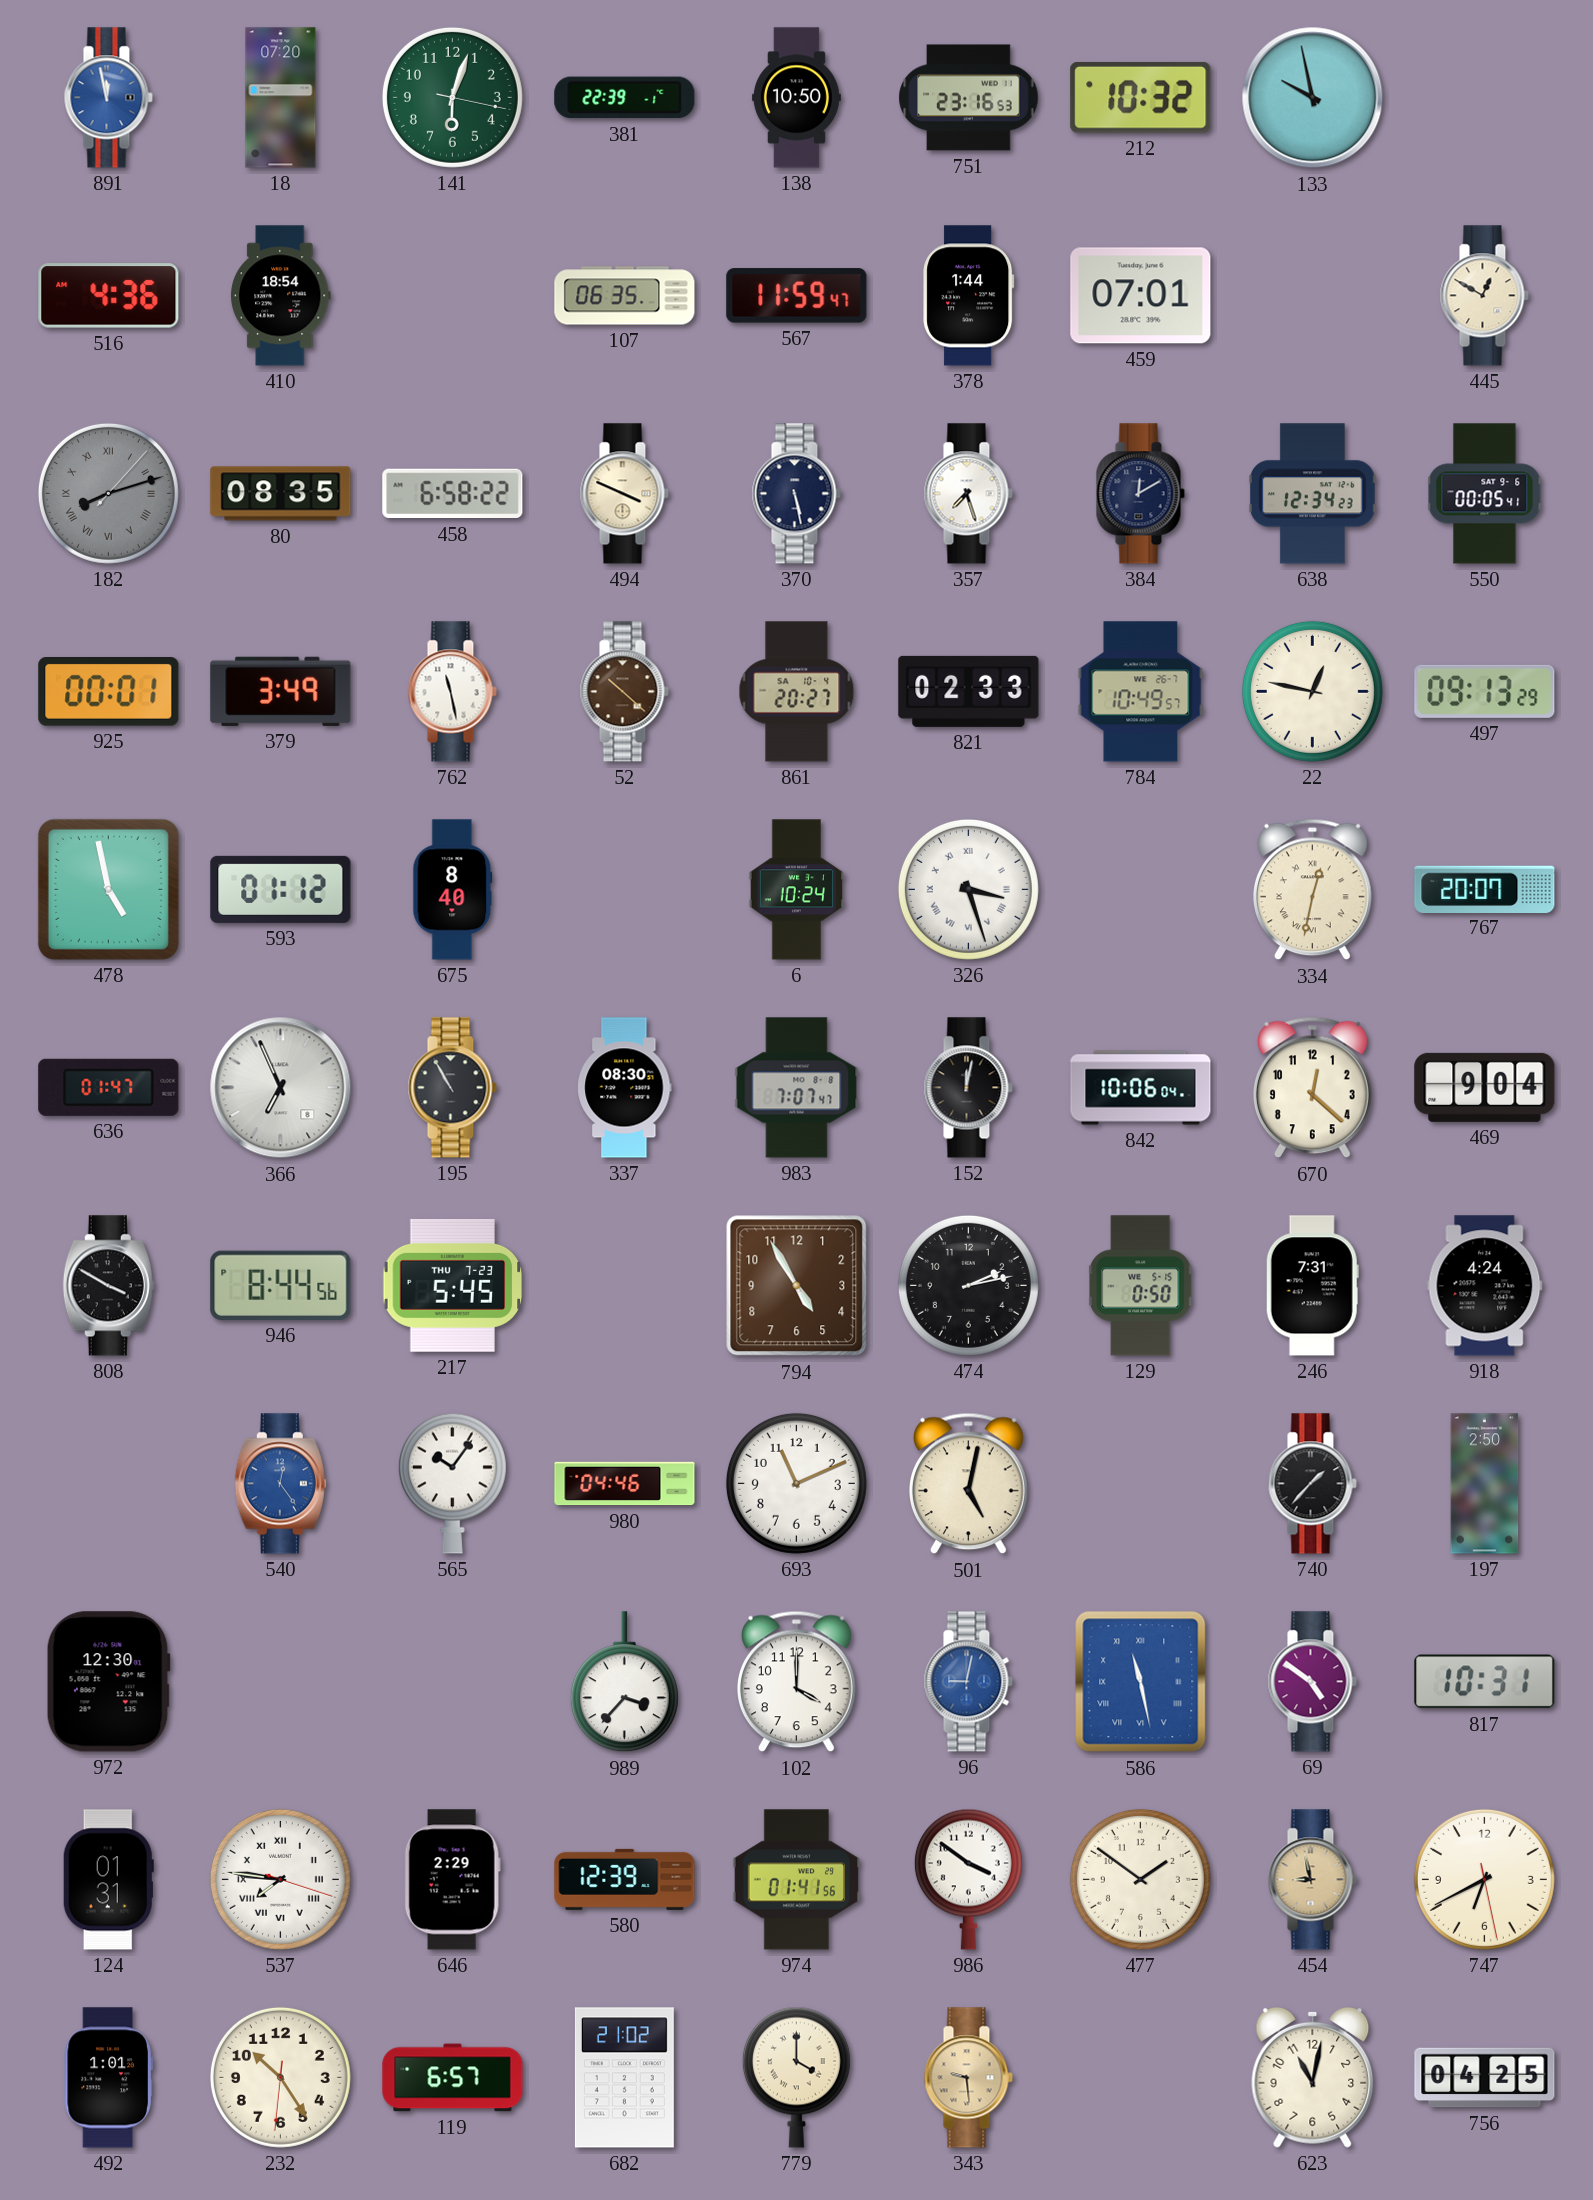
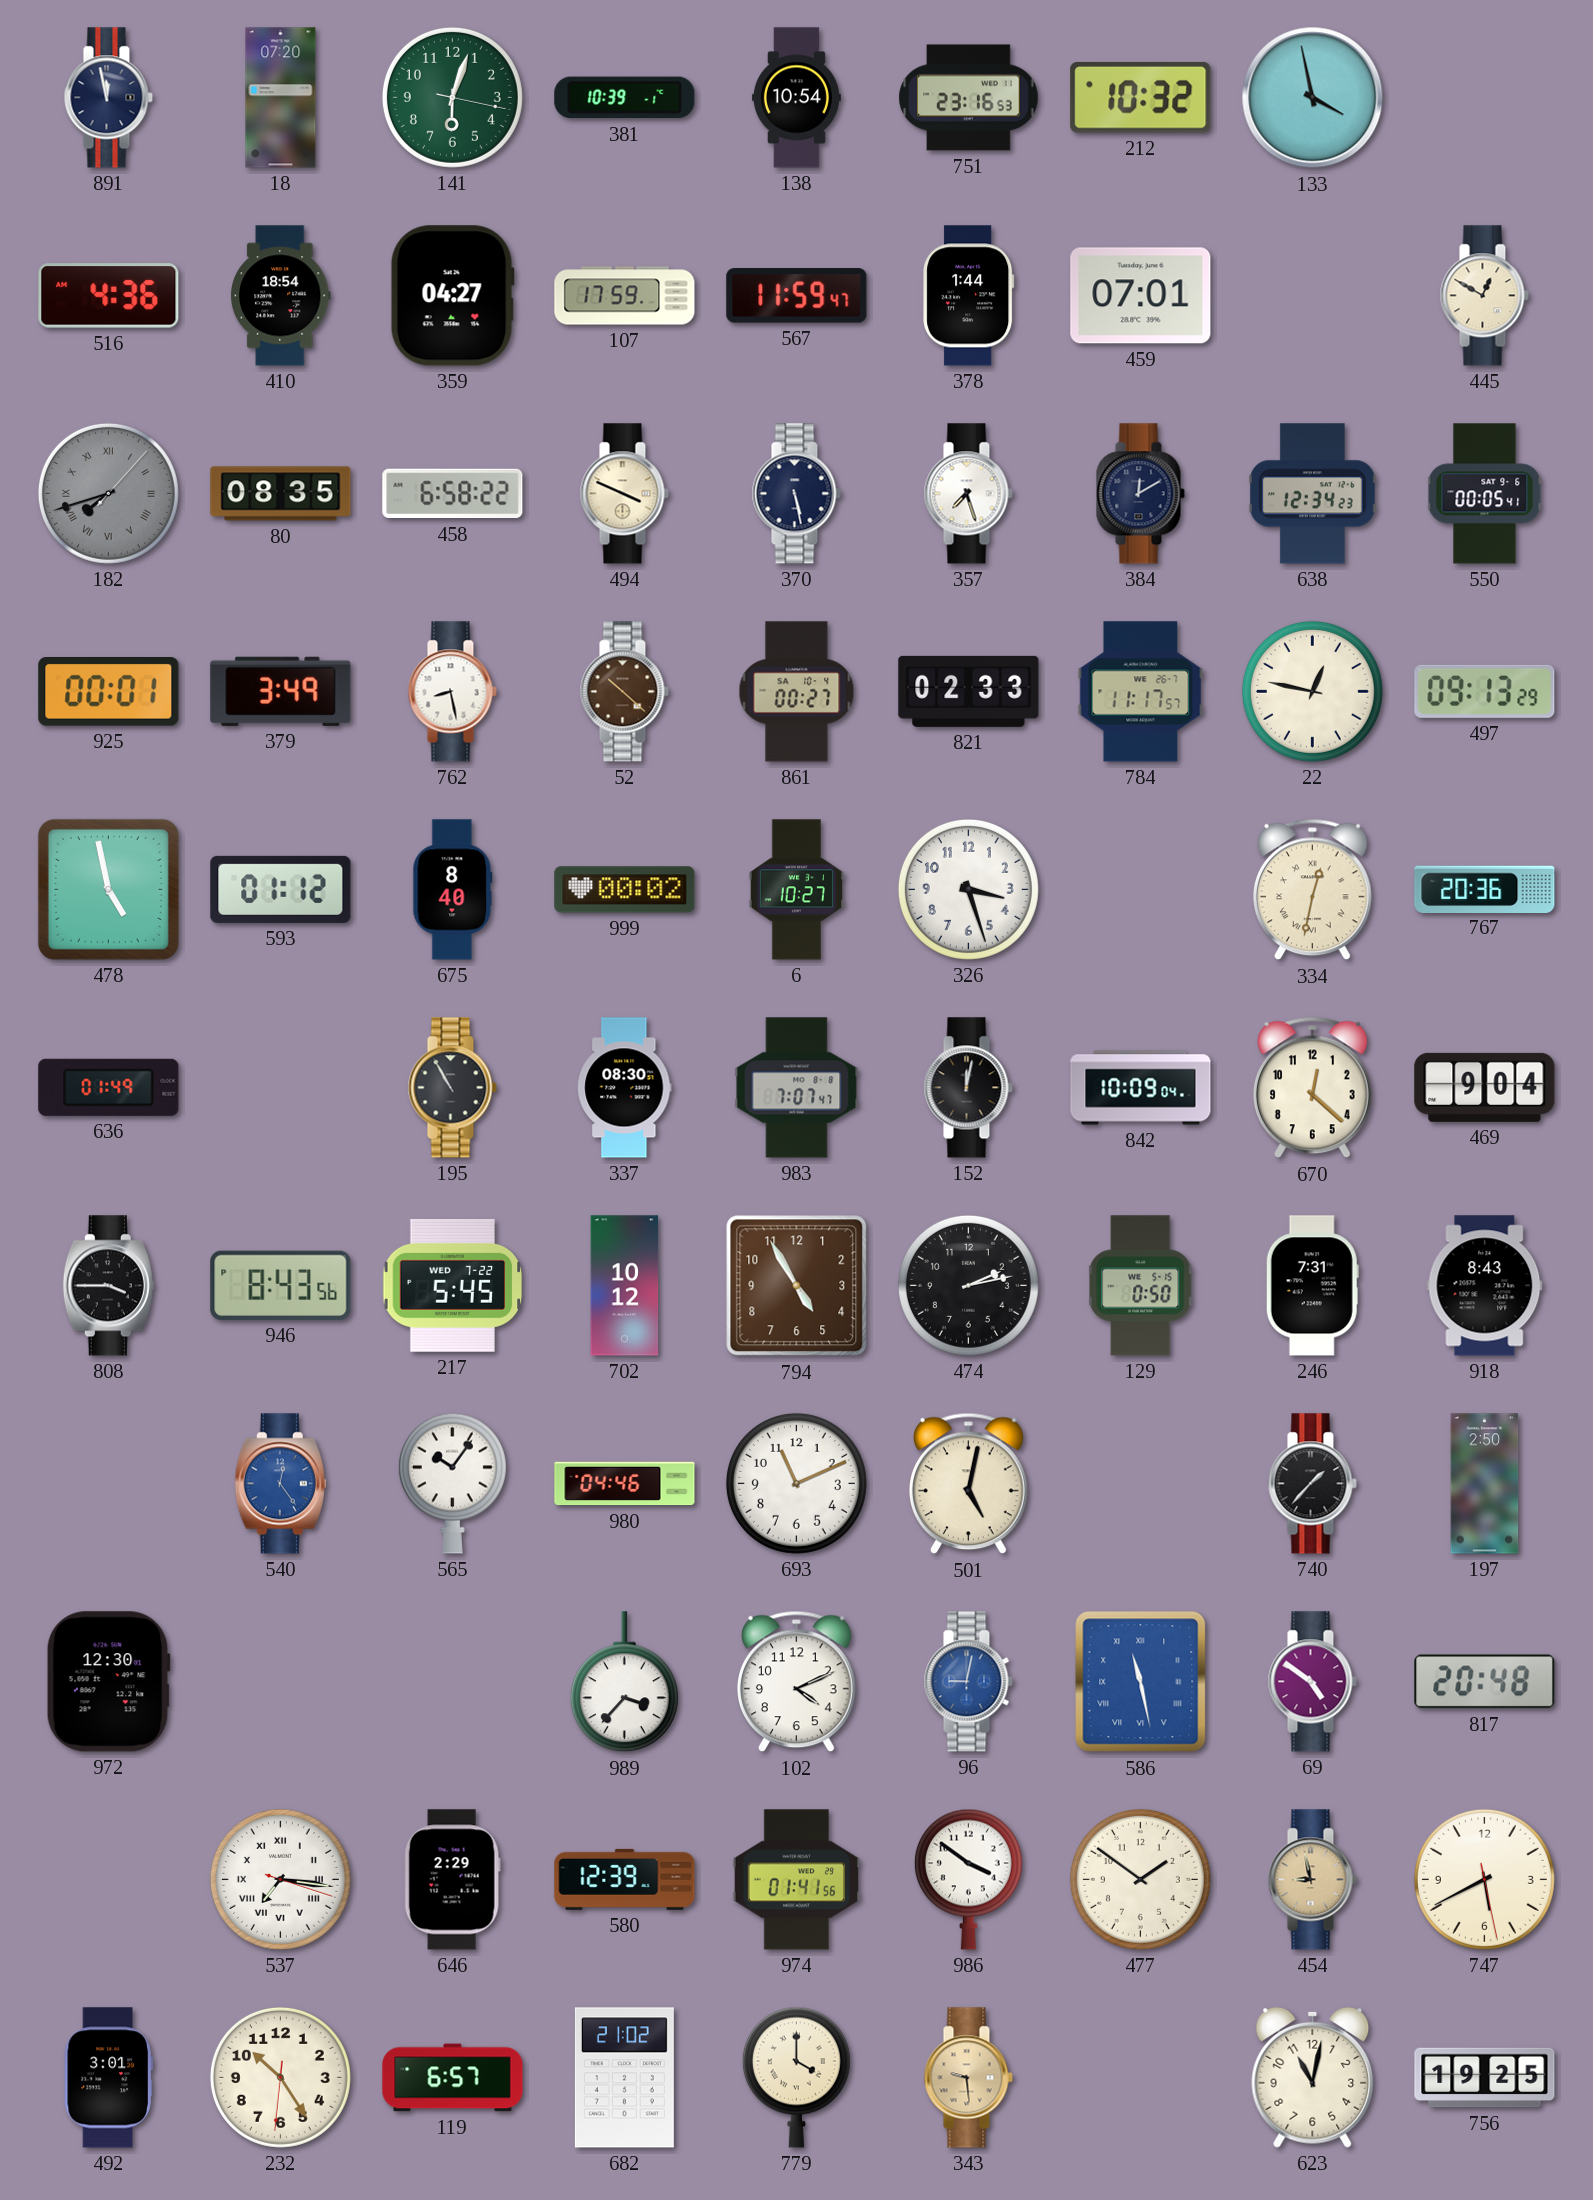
891 dial: blue -> navy (108, 98)
381: 22:39 -> 10:39 (625, 98)
138: 10:50 -> 10:54 (796, 98)
133: 9:58 -> 3:58 (1313, 98)
359: none -> 04:27 (452, 296)
107: 06:35 -> 17:59 (625, 296)
182: 8:12 -> 7:42 (108, 493)
762: 11:28 -> 8:28 (452, 692)
861: 20:27 -> 00:27 (797, 692)
784: 10:49 -> 11:17 (1141, 692)
999: none -> 00:02 (625, 890)
6: 10:24 -> 10:27 (796, 890)
326 numerals: Roman -> Arabic (968, 889)
767: 20:07 -> 20:36 (1485, 889)
636: 01:47 -> 01:49 (109, 1087)
366: 6:56 -> none (281, 1088)
842: 10:06 -> 10:09 (1141, 1088)
808: 3:50 -> 3:45 (108, 1286)
946: 8:44 -> 8:43 (281, 1285)
217 date: THU 7-23 -> WED 7-22 (453, 1285)
702: none -> 10:12 (625, 1286)
918: 4:24 -> 8:43 (1485, 1286)
102: 4:00 -> 4:11 (797, 1682)
817: 10:31 -> 20:48 (1485, 1682)
124: 01:31 -> none (108, 1880)
537: 7:46 -> 7:16 (280, 1879)
747: 6:40 -> 5:40 (1484, 1879)
492: 1:01 -> 3:01 (108, 2078)
756: 04:25 -> 19:25 (1485, 2078)
